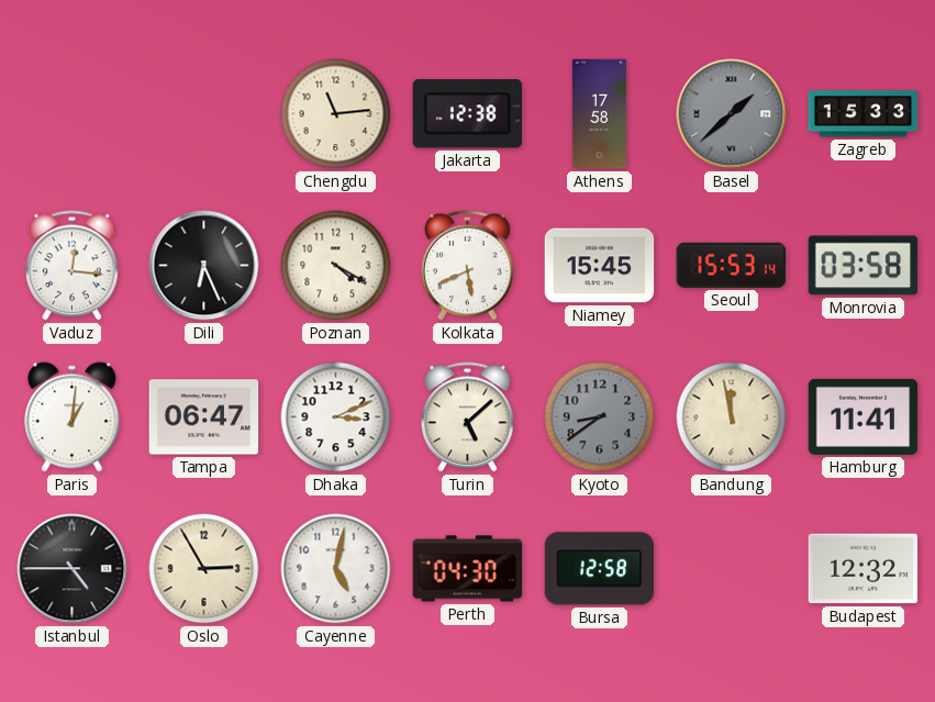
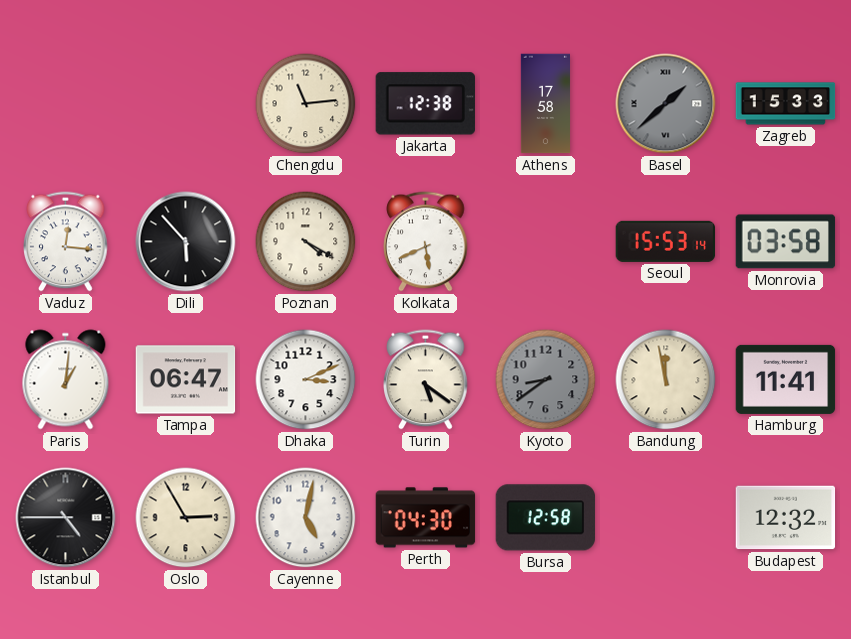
Dili: 6:26 -> 5:53 (186, 242)
Niamey: 15:45 -> none (600, 266)
Turin: 5:08 -> 5:21 (426, 380)
